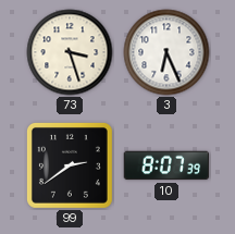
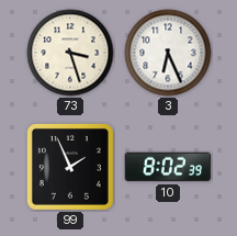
99: 2:39 -> 1:56 (70, 167)
10: 8:07 -> 8:02 (168, 167)
